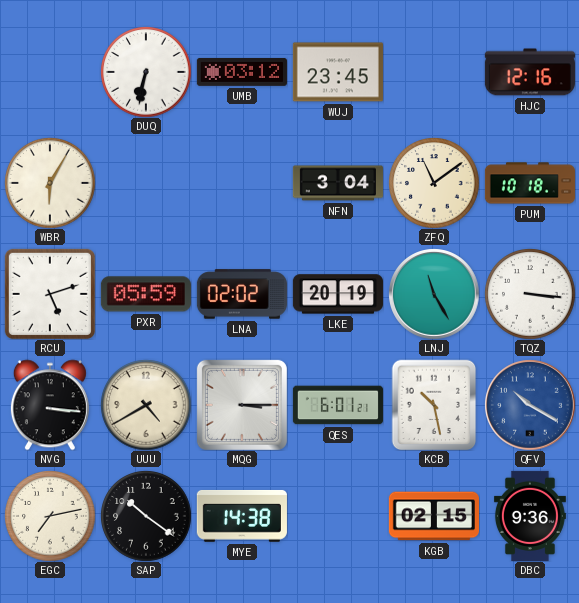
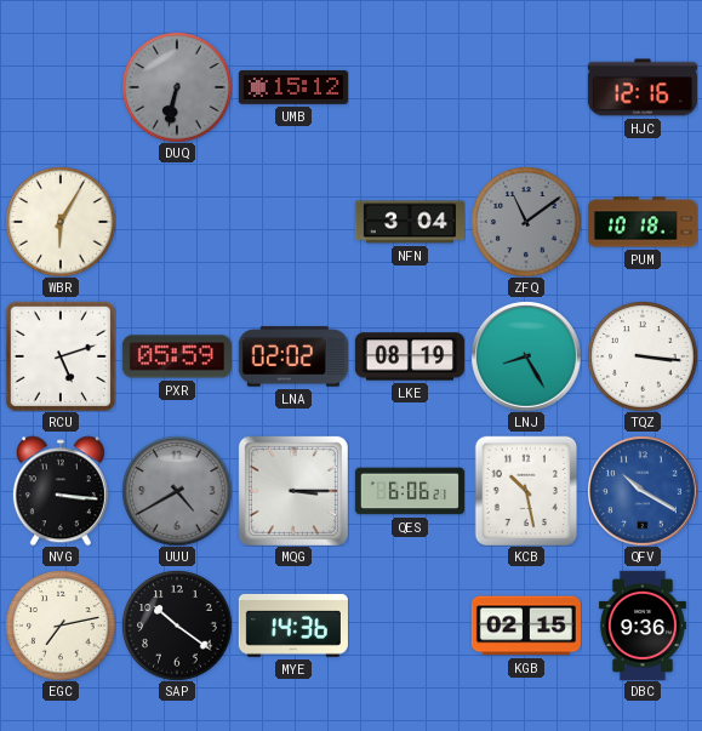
DUQ dial: white -> grey (177, 87)
UMB: 03:12 -> 15:12 (293, 87)
WUJ: 23:45 -> none (338, 72)
ZFQ dial: cream -> grey (526, 222)
LKE: 20:19 -> 08:19 (410, 356)
LNJ: 11:25 -> 8:25 (526, 356)
UUU dial: cream -> grey (177, 491)
QES: 6:01 -> 6:06 (409, 491)
MYE: 14:38 -> 14:36 (293, 626)
